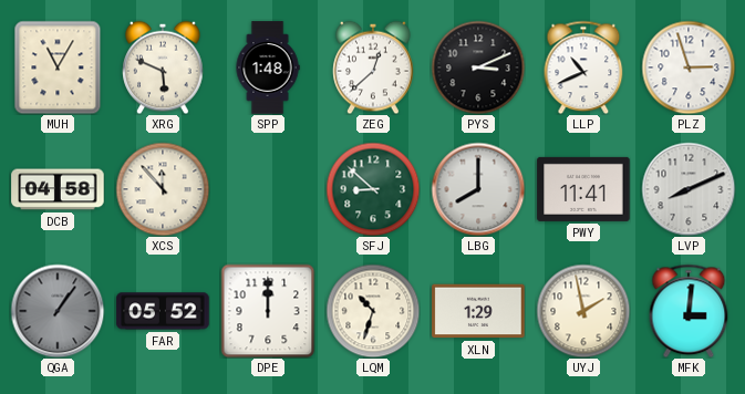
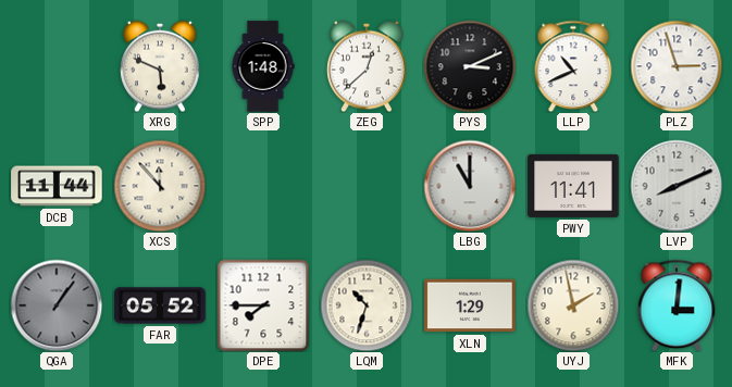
MUH: 11:05 -> none (58, 68)
DCB: 04:58 -> 11:44 (57, 186)
SFJ: 8:52 -> none (373, 189)
LBG: 8:00 -> 11:00 (470, 186)
DPE: 12:00 -> 7:45 (263, 305)
